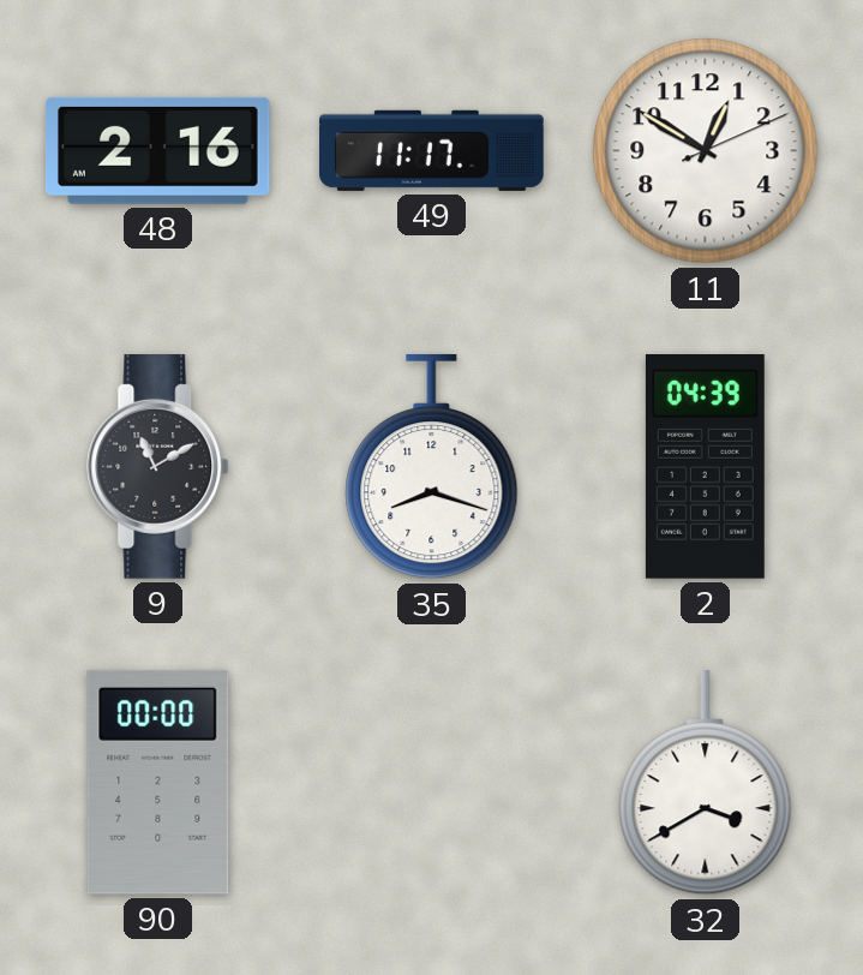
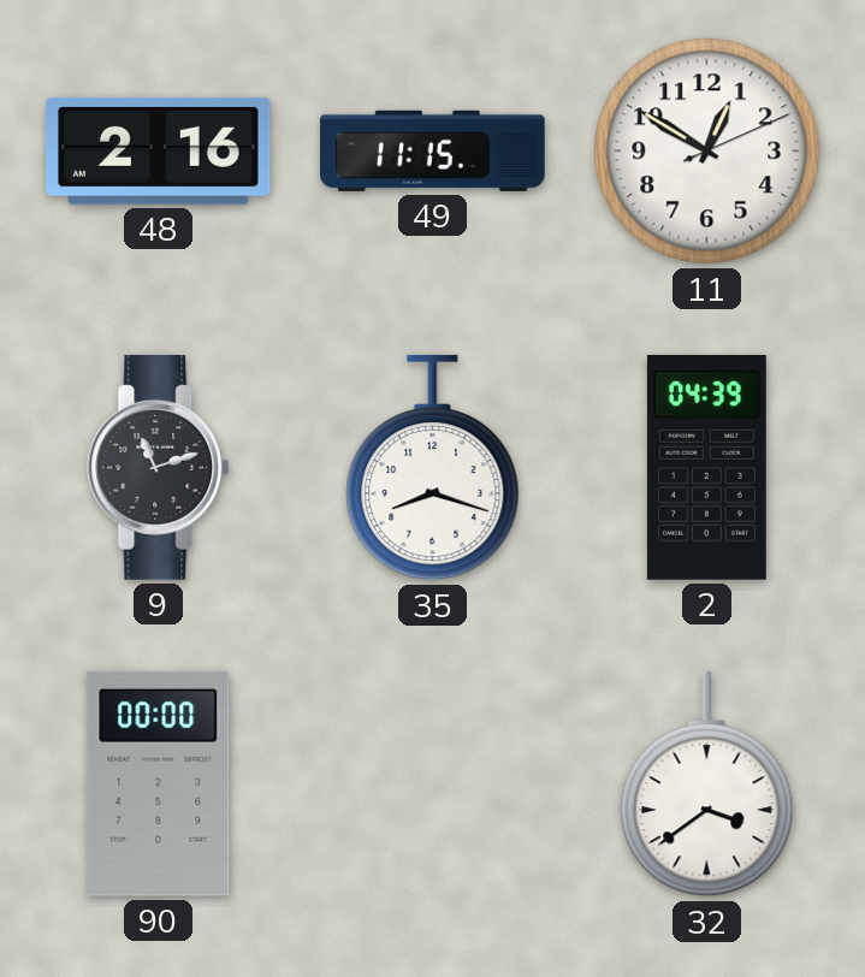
49: 11:17 -> 11:15 (433, 150)
9: 11:10 -> 11:12 (159, 468)
32: 3:40 -> 3:39 (707, 784)
